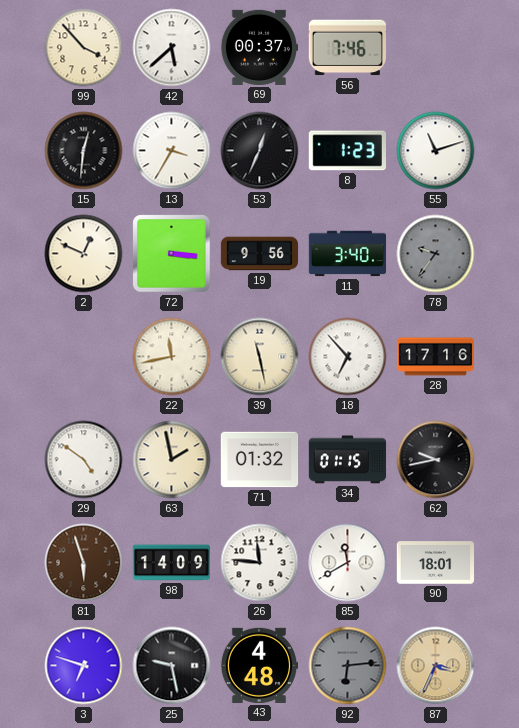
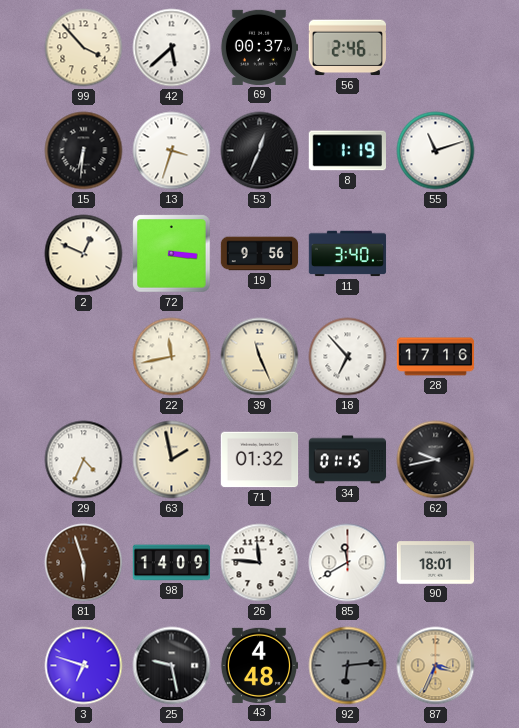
56: 7:46 -> 2:46 (347, 48)
15: 12:31 -> 6:31 (84, 151)
13: 3:35 -> 3:33 (172, 151)
8: 1:23 -> 1:19 (347, 151)
78: 9:36 -> none (436, 254)
39: 11:28 -> 11:26 (260, 357)
29: 4:51 -> 4:34 (84, 460)
